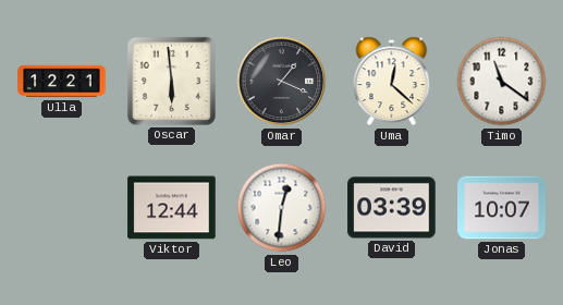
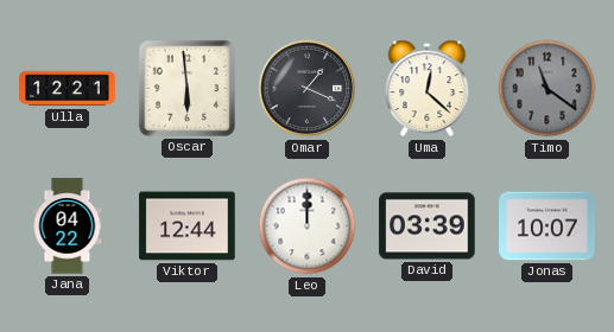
Timo dial: white -> grey (547, 89)
Jana: none -> 04:22 (68, 226)
Leo: 12:31 -> 12:00 (308, 226)
